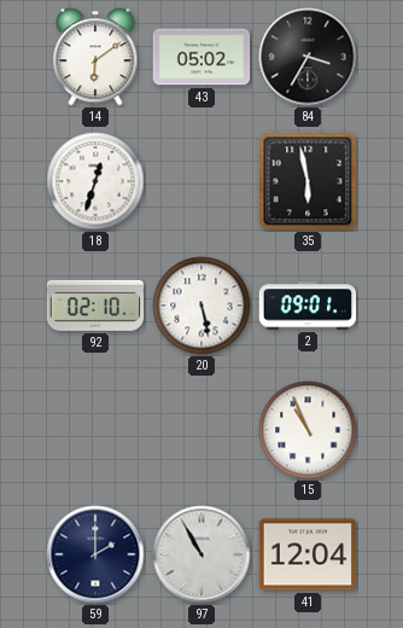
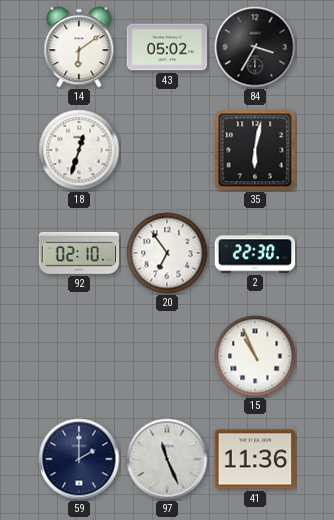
35: 5:58 -> 6:02 (255, 150)
20: 5:28 -> 6:54 (167, 253)
2: 09:01 -> 22:30 (255, 253)
97: 10:55 -> 11:26 (167, 459)
41: 12:04 -> 11:36 (255, 459)
